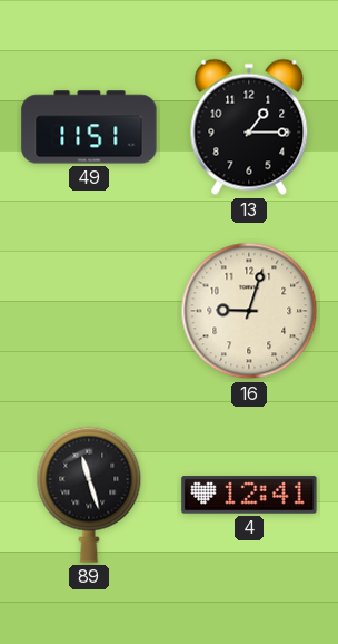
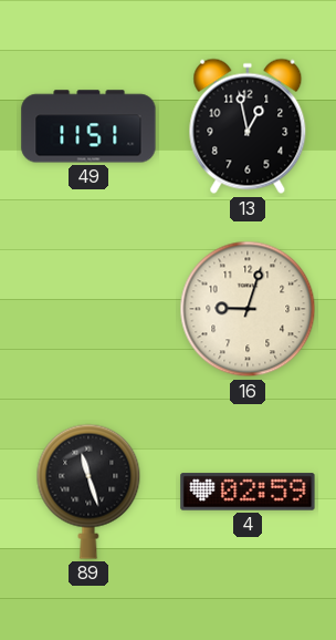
13: 1:15 -> 12:58 (248, 126)
4: 12:41 -> 02:59 (248, 492)
